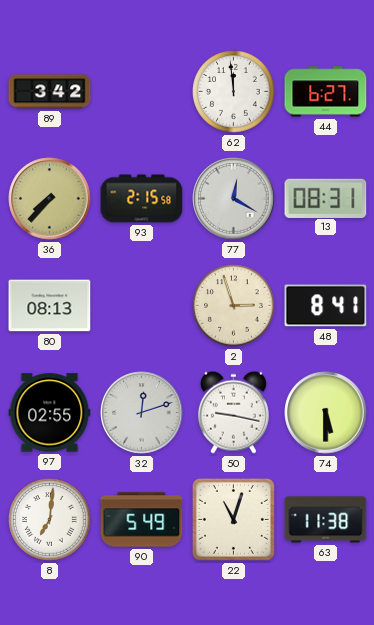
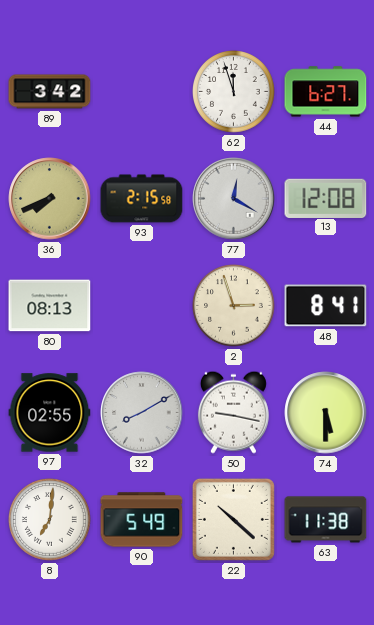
62: 11:59 -> 11:57 (234, 92)
36: 7:37 -> 7:41 (50, 199)
13: 08:31 -> 12:08 (326, 198)
32: 12:12 -> 8:10 (142, 413)
22: 11:03 -> 10:22 (233, 519)
